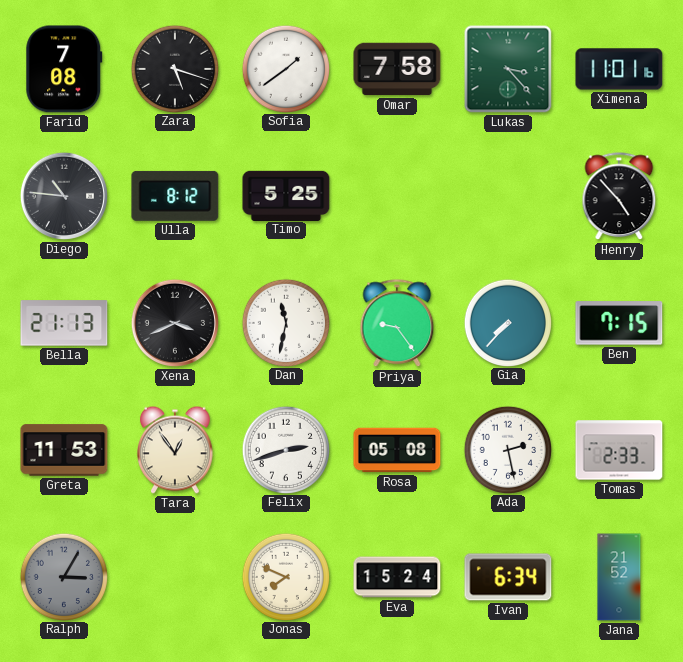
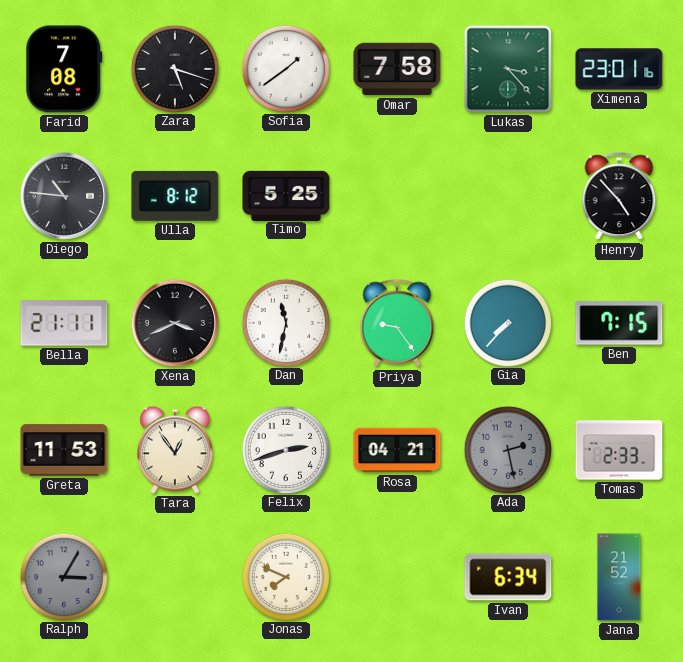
Ximena: 11:01 -> 23:01 (619, 69)
Bella: 21:13 -> 21:11 (64, 323)
Rosa: 05:08 -> 04:21 (397, 450)
Ada dial: white -> grey (507, 449)
Eva: 15:24 -> none (397, 577)
